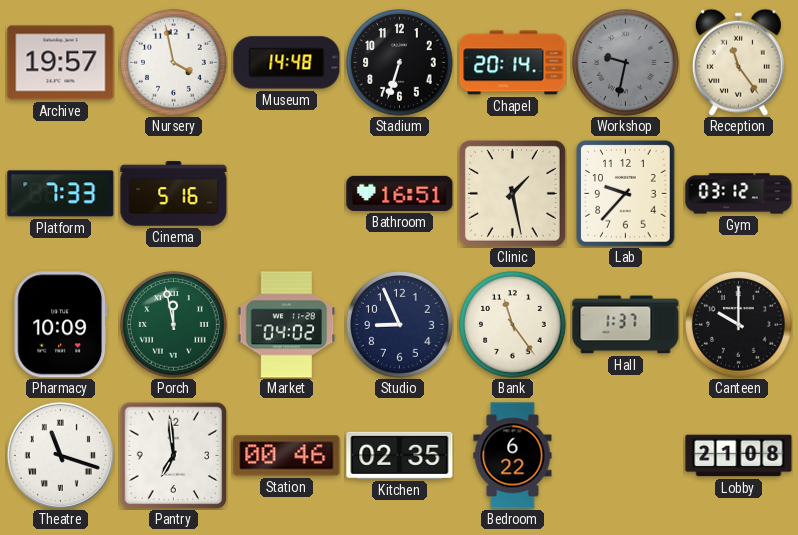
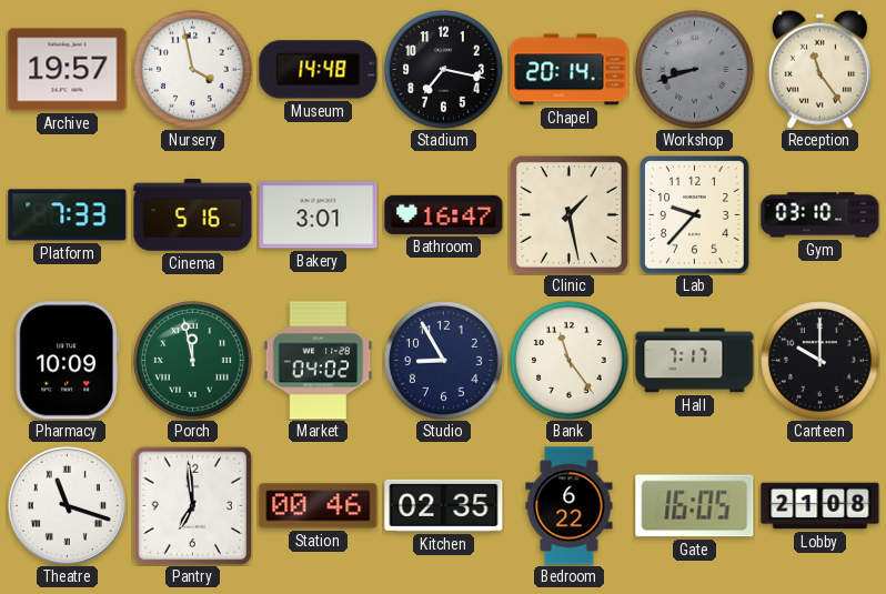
Stadium: 6:33 -> 7:17 (444, 70)
Workshop: 9:32 -> 8:42 (695, 70)
Bakery: none -> 3:01 (319, 215)
Bathroom: 16:51 -> 16:47 (444, 214)
Gym: 03:12 -> 03:10 (820, 215)
Studio: 8:56 -> 8:55 (444, 361)
Hall: 1:37 -> 7:17 (695, 361)
Gate: none -> 16:05 (695, 506)
